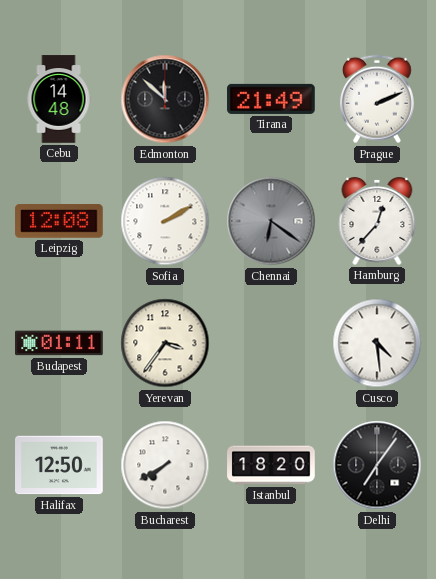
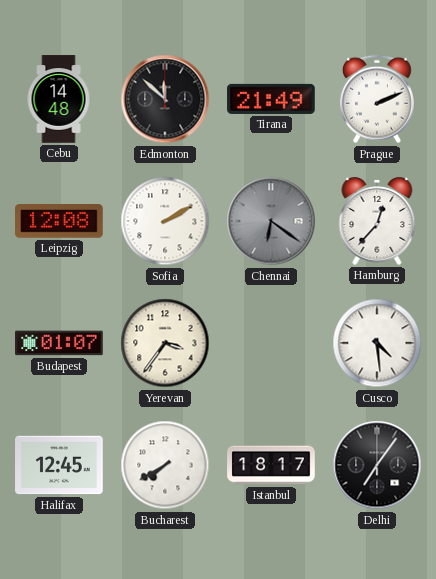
Budapest: 01:11 -> 01:07 (59, 343)
Halifax: 12:50 -> 12:45 (59, 465)
Istanbul: 18:20 -> 18:17 (271, 465)
